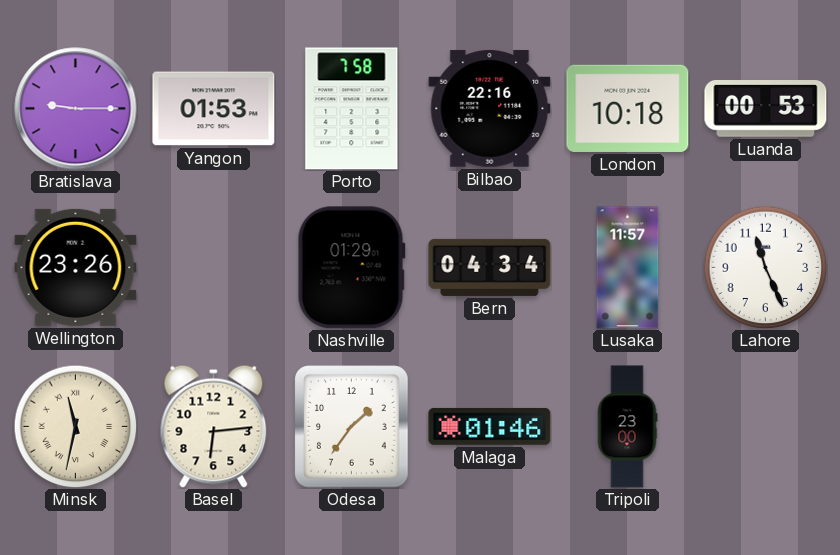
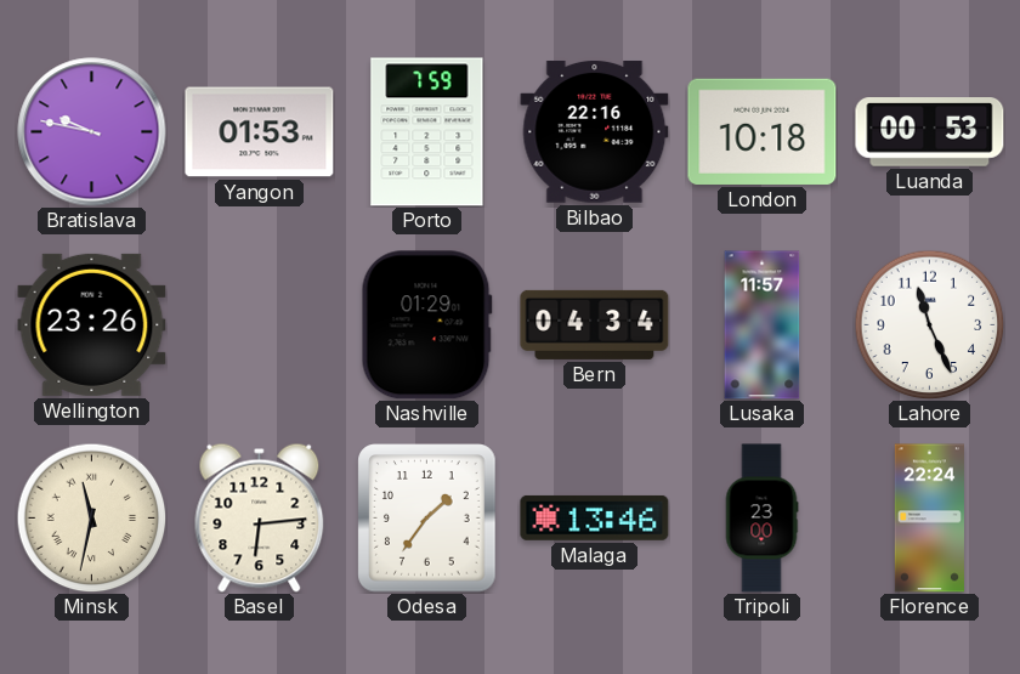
Bratislava: 9:15 -> 9:47 (92, 132)
Porto: 7:58 -> 7:59 (427, 132)
Malaga: 01:46 -> 13:46 (595, 517)
Florence: none -> 22:24 (929, 519)
